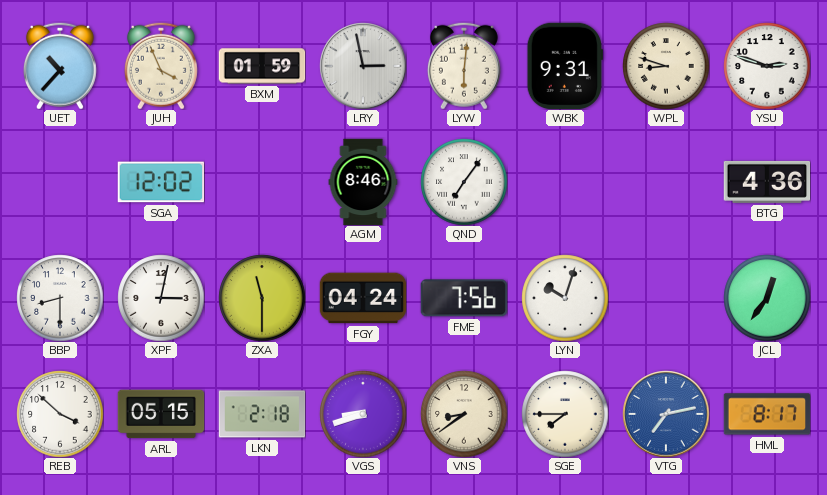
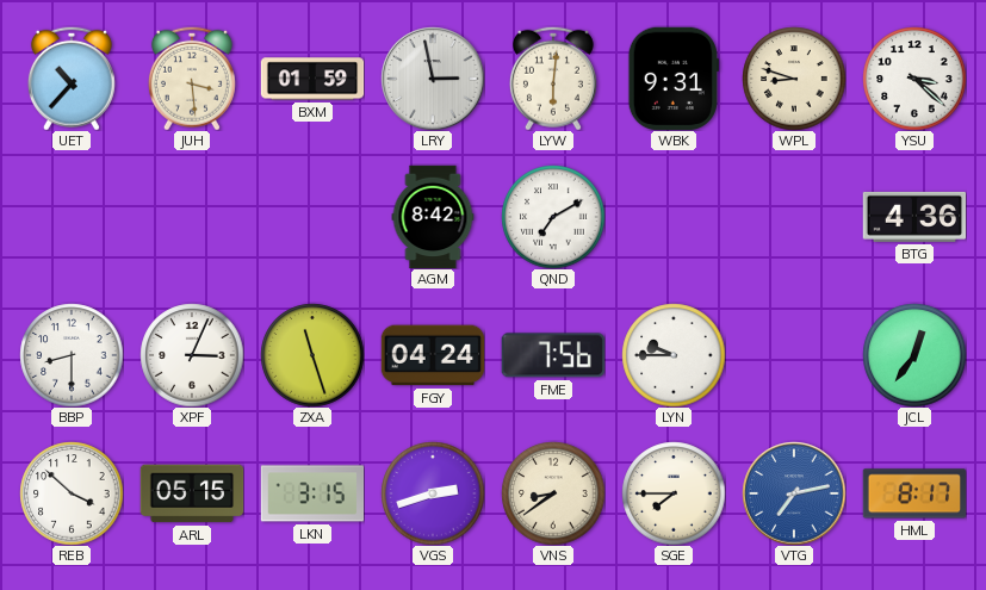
JUH: 3:56 -> 3:29 (192, 79)
YSU: 2:48 -> 3:22 (914, 79)
SGA: 12:02 -> none (161, 182)
AGM: 8:46 -> 8:42 (433, 217)
QND: 7:06 -> 7:10 (553, 217)
XPF: 3:02 -> 3:04 (192, 355)
ZXA: 11:30 -> 11:27 (312, 355)
LYN: 10:03 -> 9:45 (674, 355)
LKN: 2:18 -> 3:15 (312, 493)
VGS: 8:42 -> 2:42 (433, 493)
